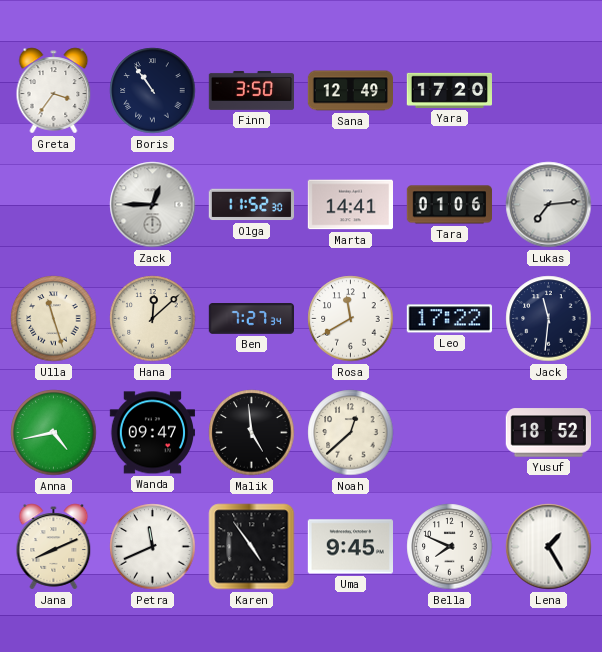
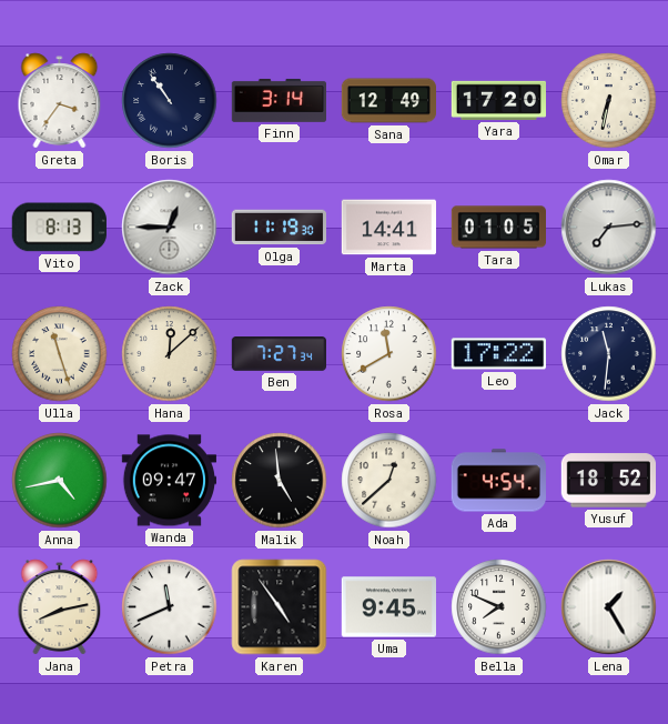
Finn: 3:50 -> 3:14 (279, 100)
Omar: none -> 6:32 (609, 101)
Vito: none -> 8:13 (59, 228)
Olga: 11:52 -> 11:19 (279, 228)
Tara: 01:06 -> 01:05 (498, 228)
Ada: none -> 4:54 (498, 481)
Jana: 8:11 -> 8:13 (60, 607)
